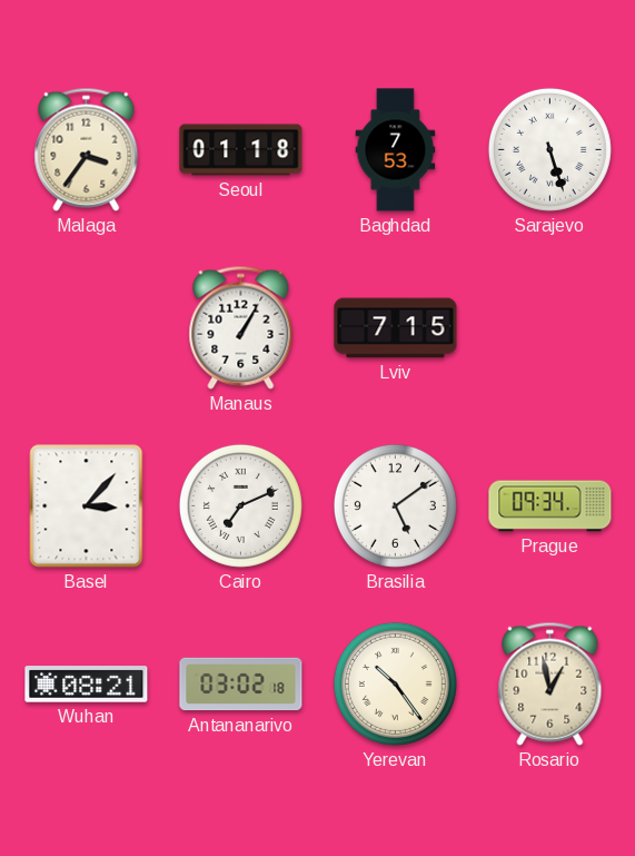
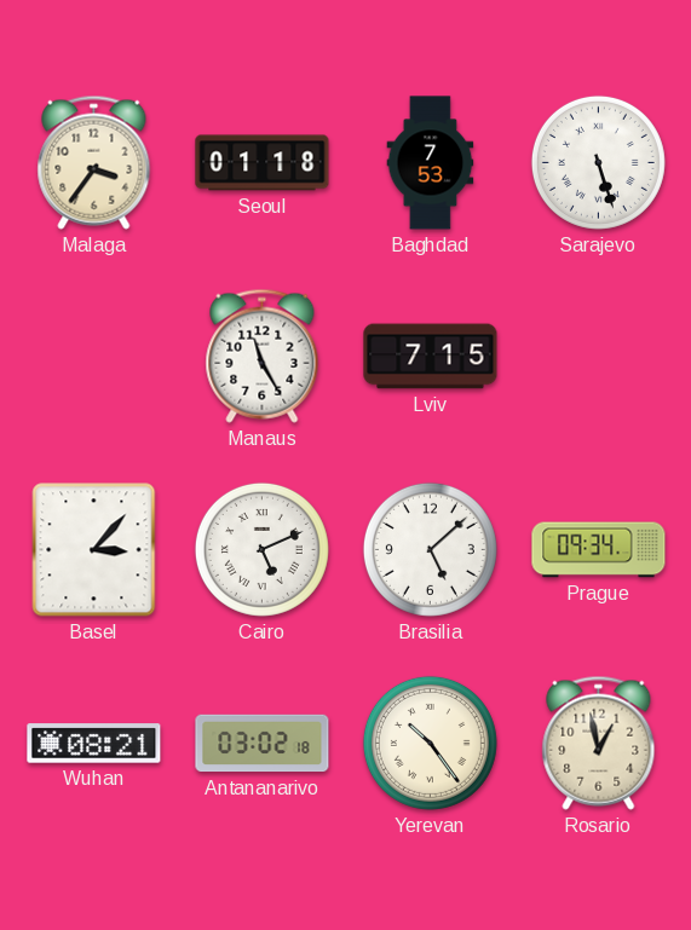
Manaus: 1:05 -> 11:25 (263, 356)
Cairo: 7:11 -> 5:11 (261, 549)
Brasilia: 5:09 -> 5:08 (430, 549)
